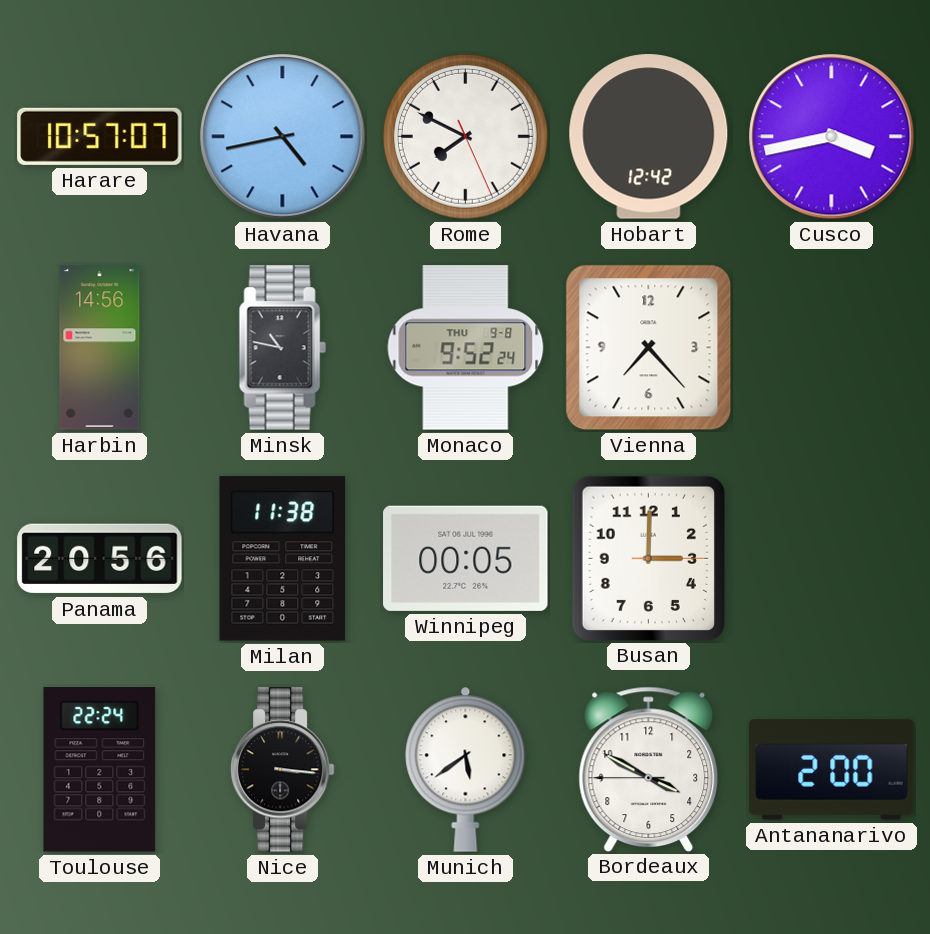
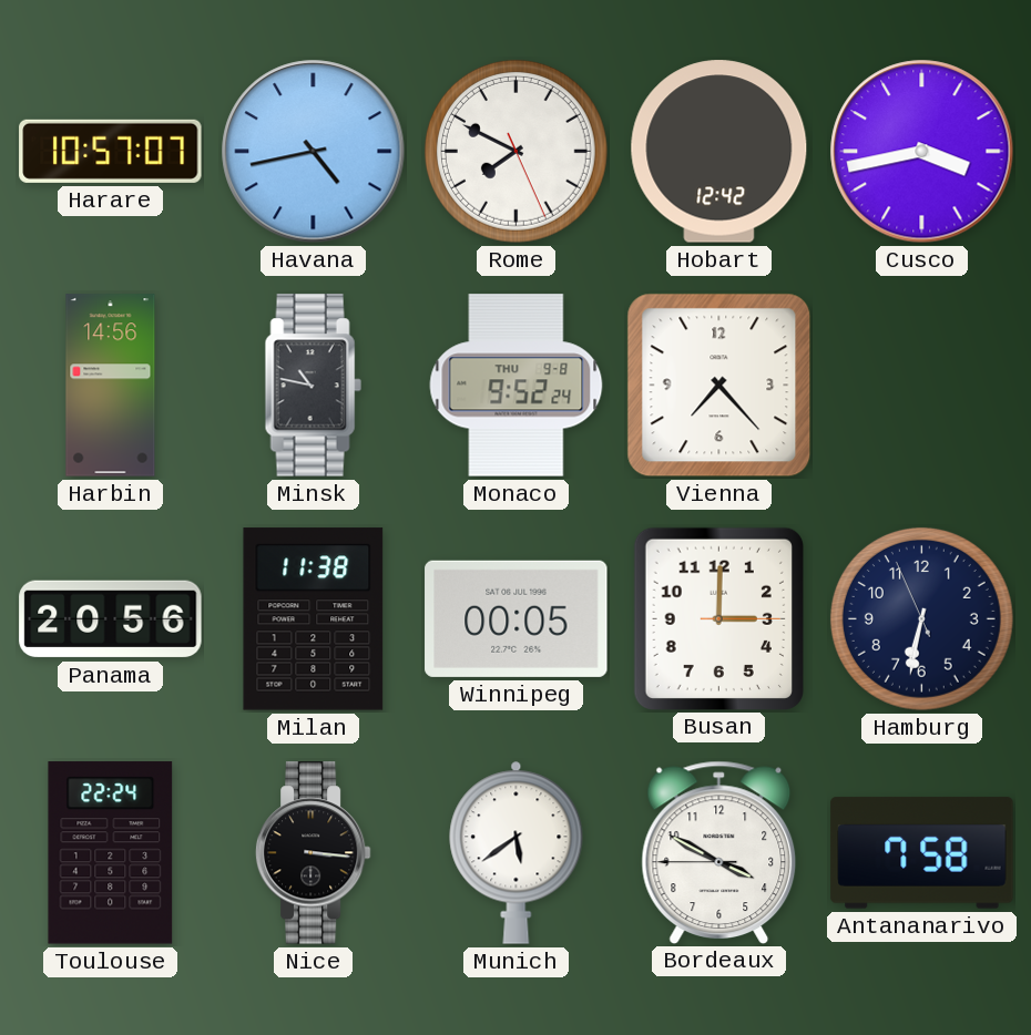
Hamburg: none -> 6:31 (921, 618)
Antananarivo: 2:00 -> 7:58 (922, 853)
